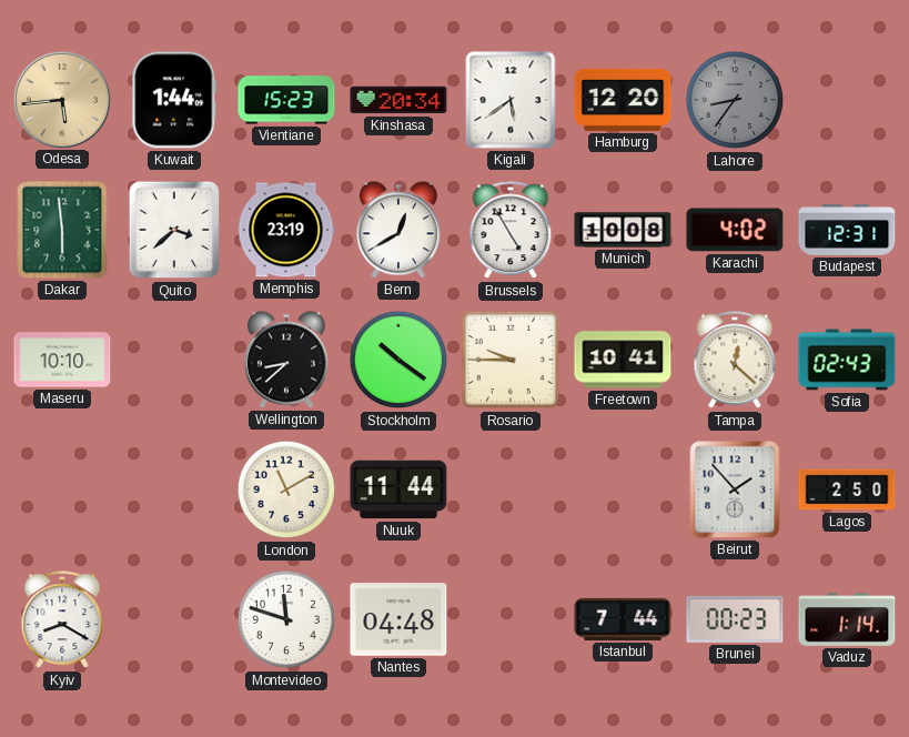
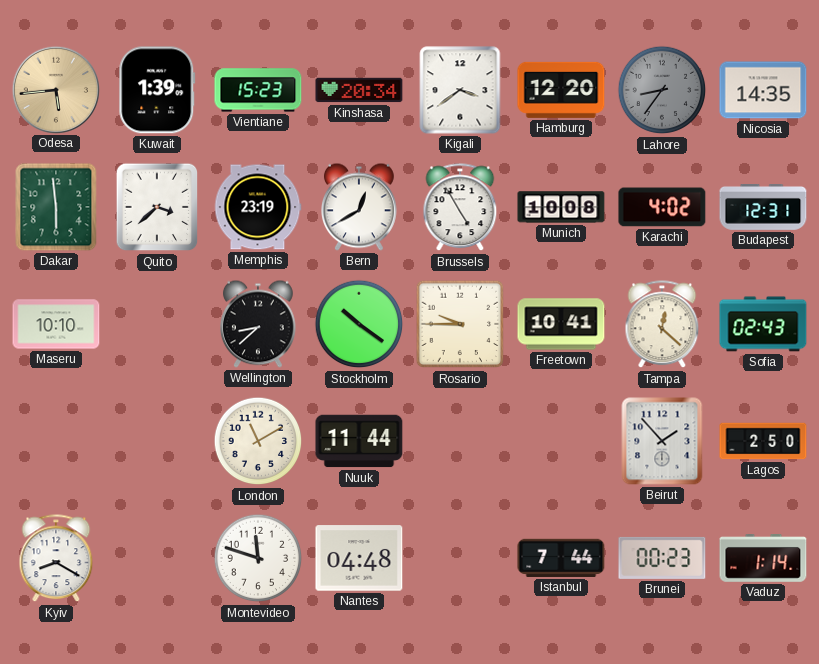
Kuwait: 1:44 -> 1:39 (157, 90)
Kigali: 5:39 -> 3:39 (460, 90)
Nicosia: none -> 14:35 (763, 90)
